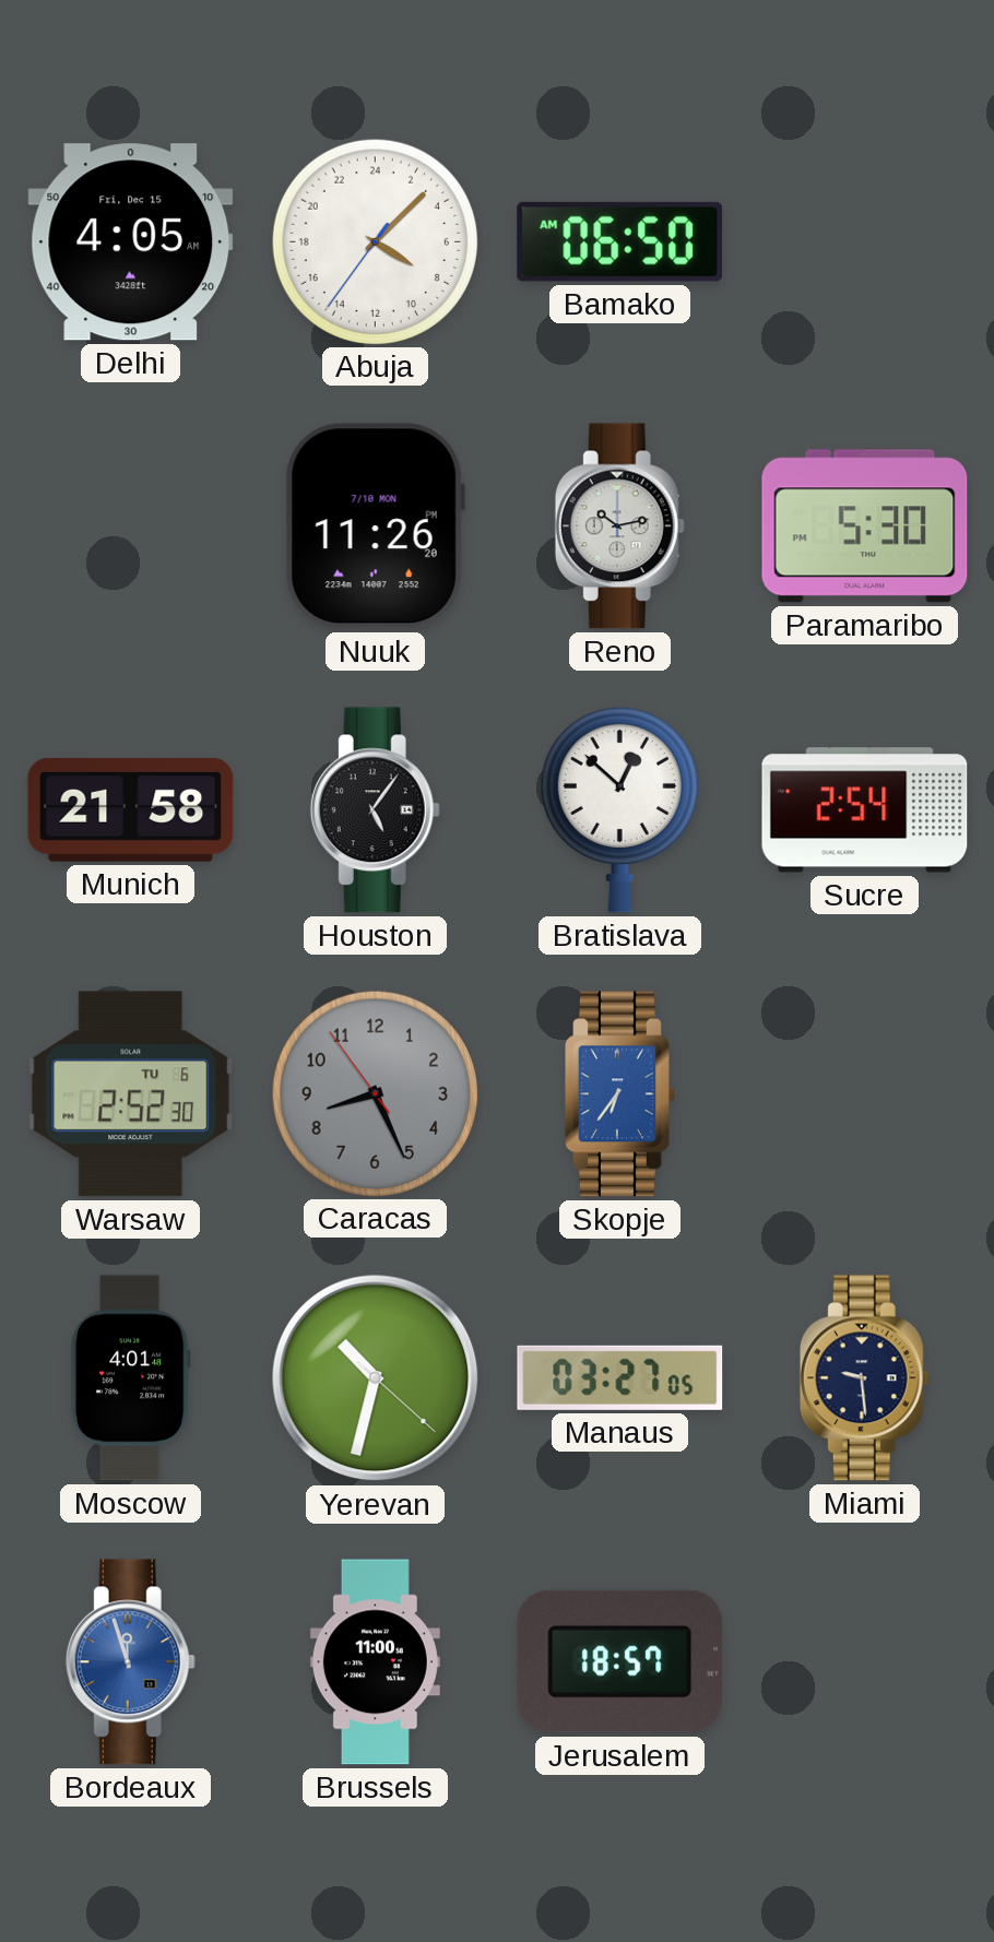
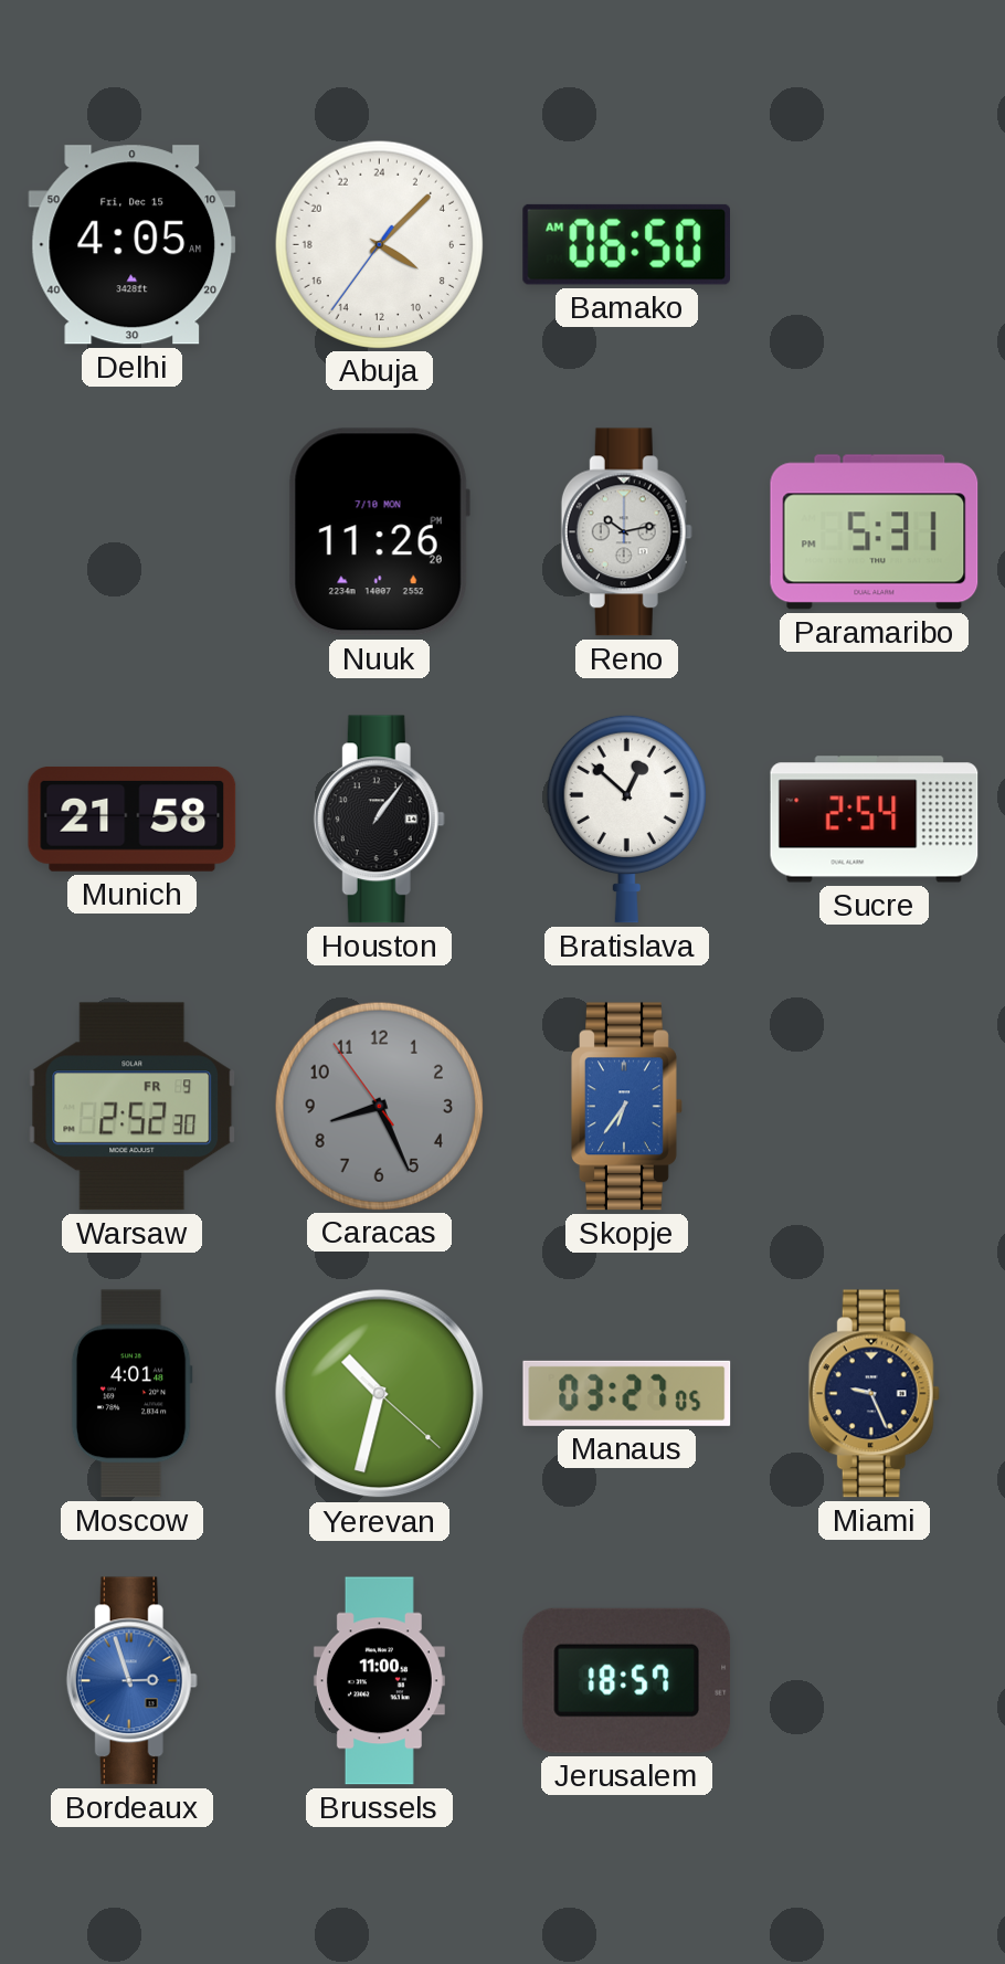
Paramaribo: 5:30 -> 5:31 (875, 532)
Houston: 5:06 -> 1:06 (379, 820)
Warsaw date: TU 6 -> FR 9 (133, 1107)
Miami: 9:29 -> 9:26 (874, 1394)
Bordeaux: 11:57 -> 2:57 (131, 1681)
